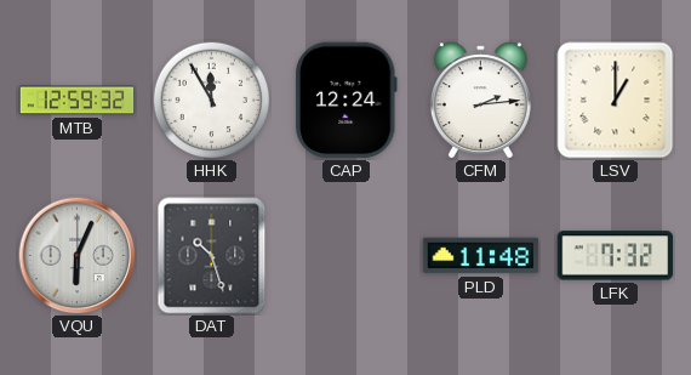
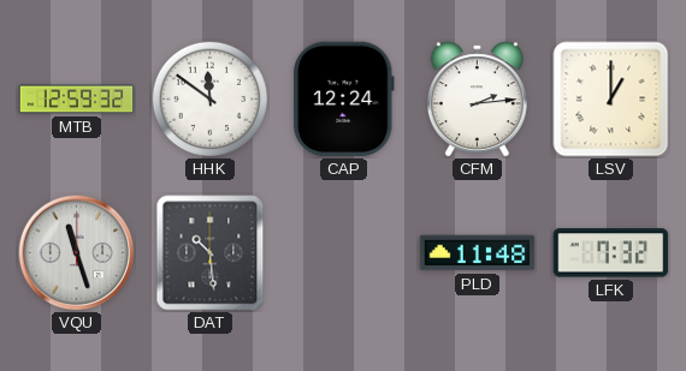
HHK: 11:55 -> 11:51 (209, 98)
VQU: 6:04 -> 11:27 (77, 253)
DAT: 10:27 -> 10:29 (211, 253)
